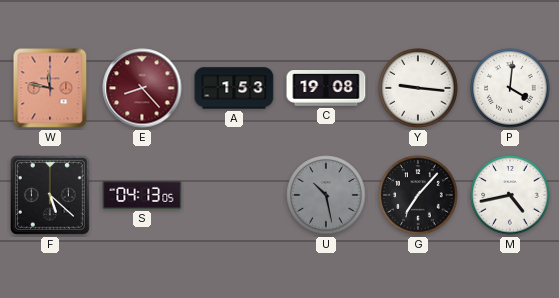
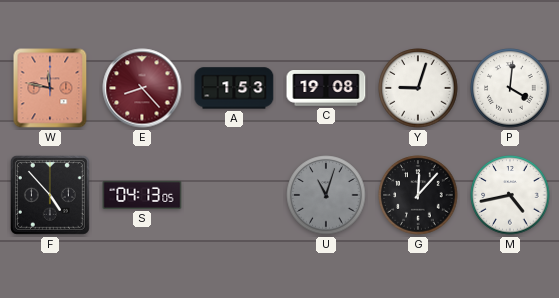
Y: 9:16 -> 9:03 (418, 88)
F: 5:22 -> 4:53 (50, 195)
U: 10:28 -> 11:03 (326, 195)
G: 7:07 -> 12:07 (418, 195)
